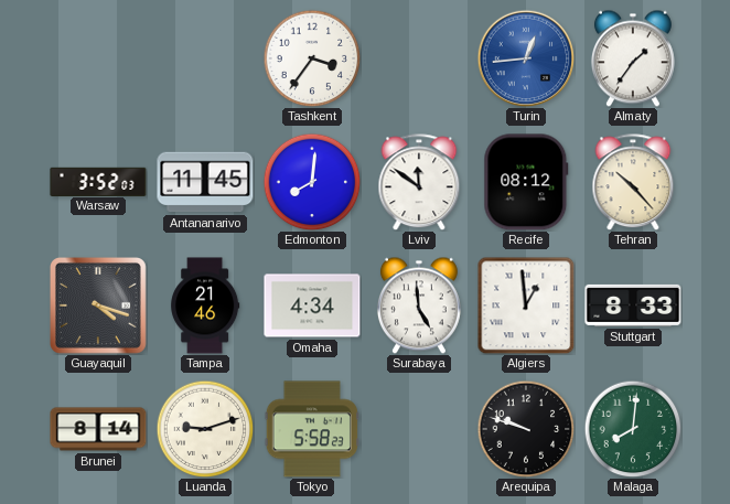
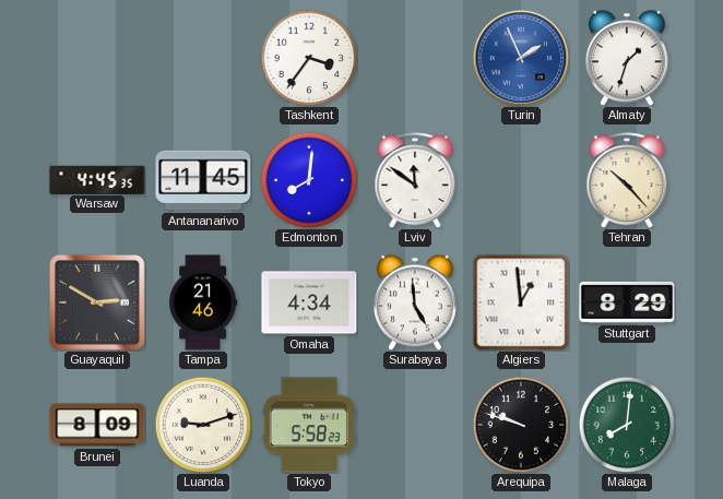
Turin: 12:44 -> 1:56 (521, 58)
Almaty: 1:36 -> 1:33 (627, 58)
Warsaw: 3:52 -> 4:45 (97, 179)
Recife: 08:12 -> none (526, 182)
Guayaquil: 4:18 -> 2:50 (97, 302)
Stuttgart: 8:33 -> 8:29 (627, 302)
Brunei: 8:14 -> 8:09 (97, 425)
